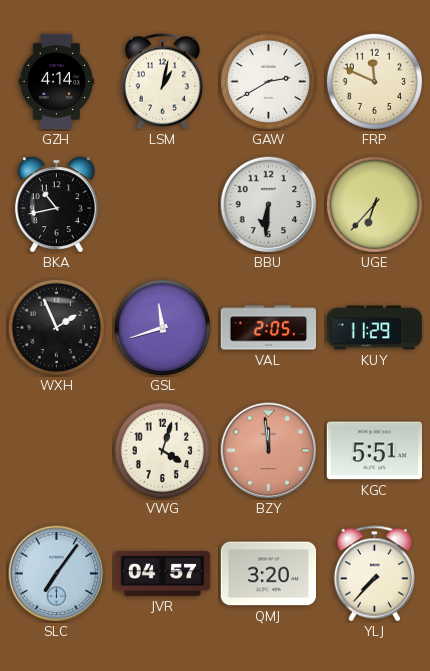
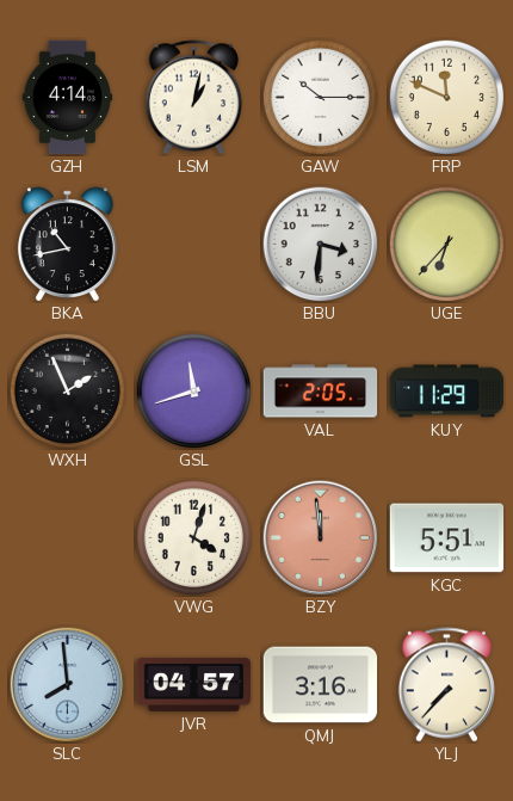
GAW: 2:40 -> 10:15 (320, 97)
BBU: 6:31 -> 3:31 (321, 245)
SLC: 7:06 -> 7:59 (68, 685)
QMJ: 3:20 -> 3:16 (321, 685)
